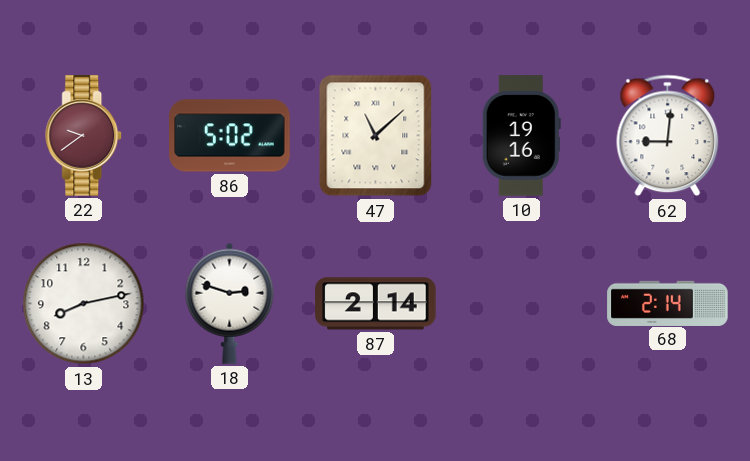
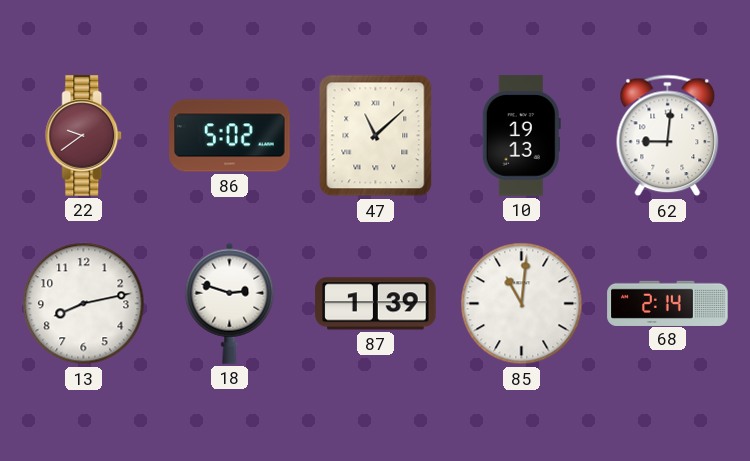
10: 19:16 -> 19:13 (521, 136)
87: 2:14 -> 1:39 (376, 304)
85: none -> 11:01 (522, 304)
